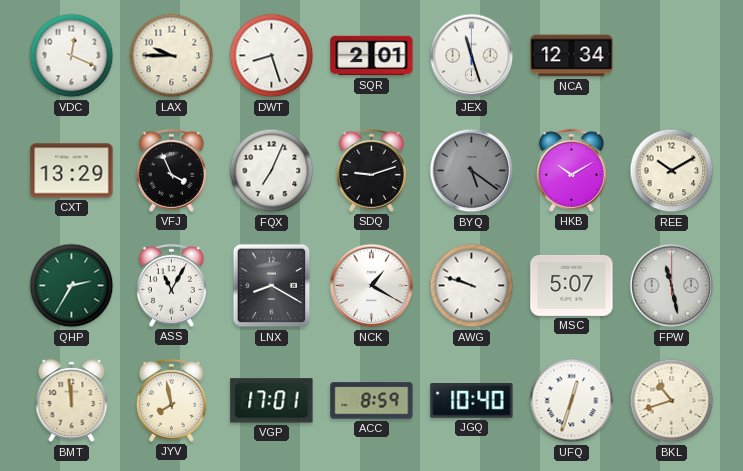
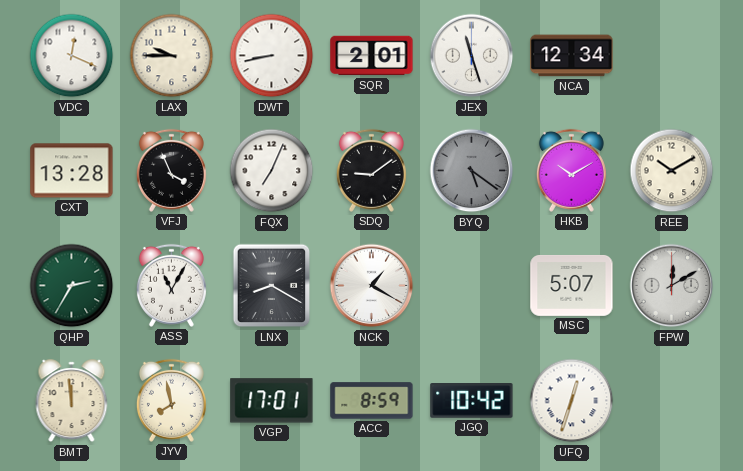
DWT: 8:27 -> 8:43 (272, 56)
CXT: 13:29 -> 13:28 (72, 171)
SDQ: 9:12 -> 9:09 (371, 170)
AWG: 9:48 -> none (472, 286)
FPW: 11:28 -> 12:10 (672, 286)
JGQ: 10:40 -> 10:42 (472, 401)
BKL: 10:42 -> none (672, 401)
